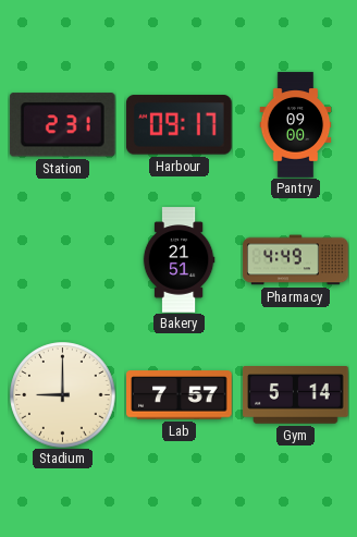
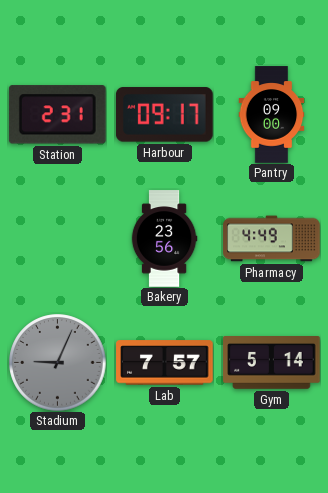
Bakery: 21:51 -> 23:56 (164, 239)
Stadium: 9:00 -> 9:04 (58, 363)
Stadium dial: cream -> grey (58, 363)
